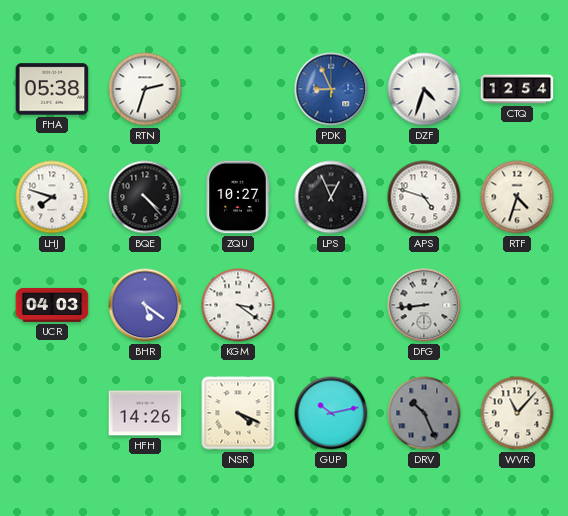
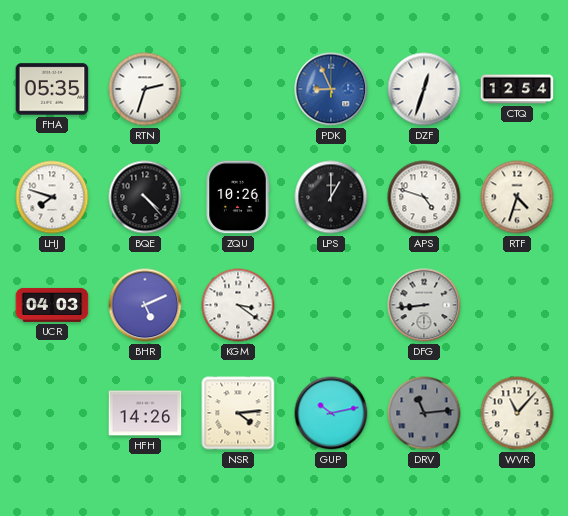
FHA: 05:38 -> 05:35 (52, 89)
DZF: 4:33 -> 12:33 (424, 89)
ZQU: 10:27 -> 10:26 (238, 197)
LPS: 12:56 -> 1:00 (331, 197)
BHR: 5:21 -> 5:11 (145, 305)
NSR: 4:19 -> 4:14 (238, 413)
DRV: 10:26 -> 11:14 (424, 413)
